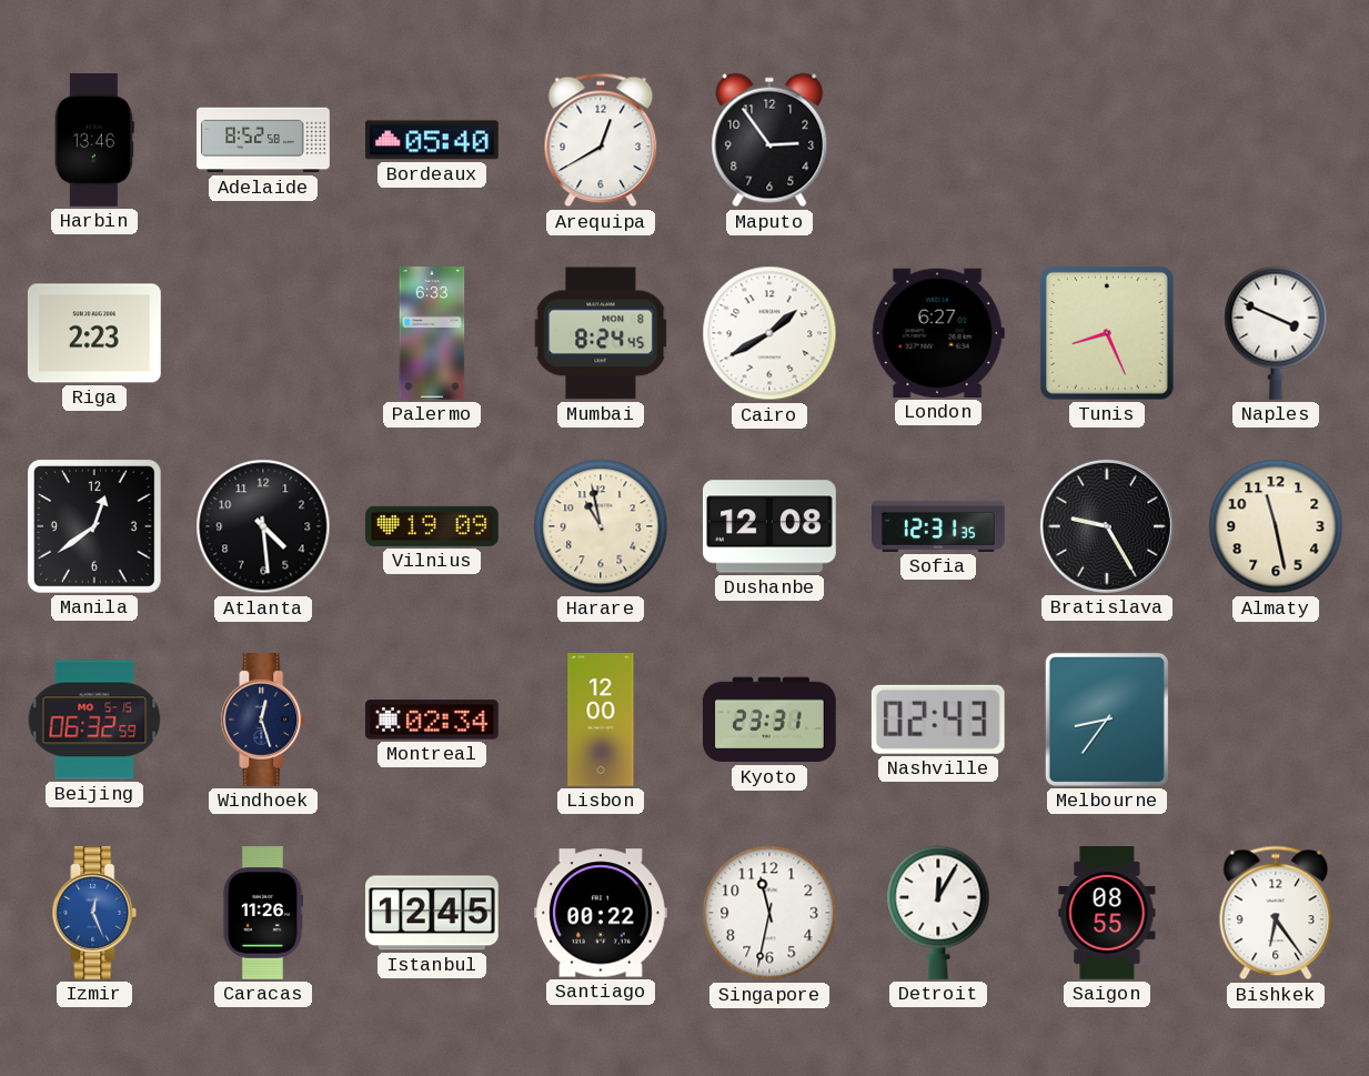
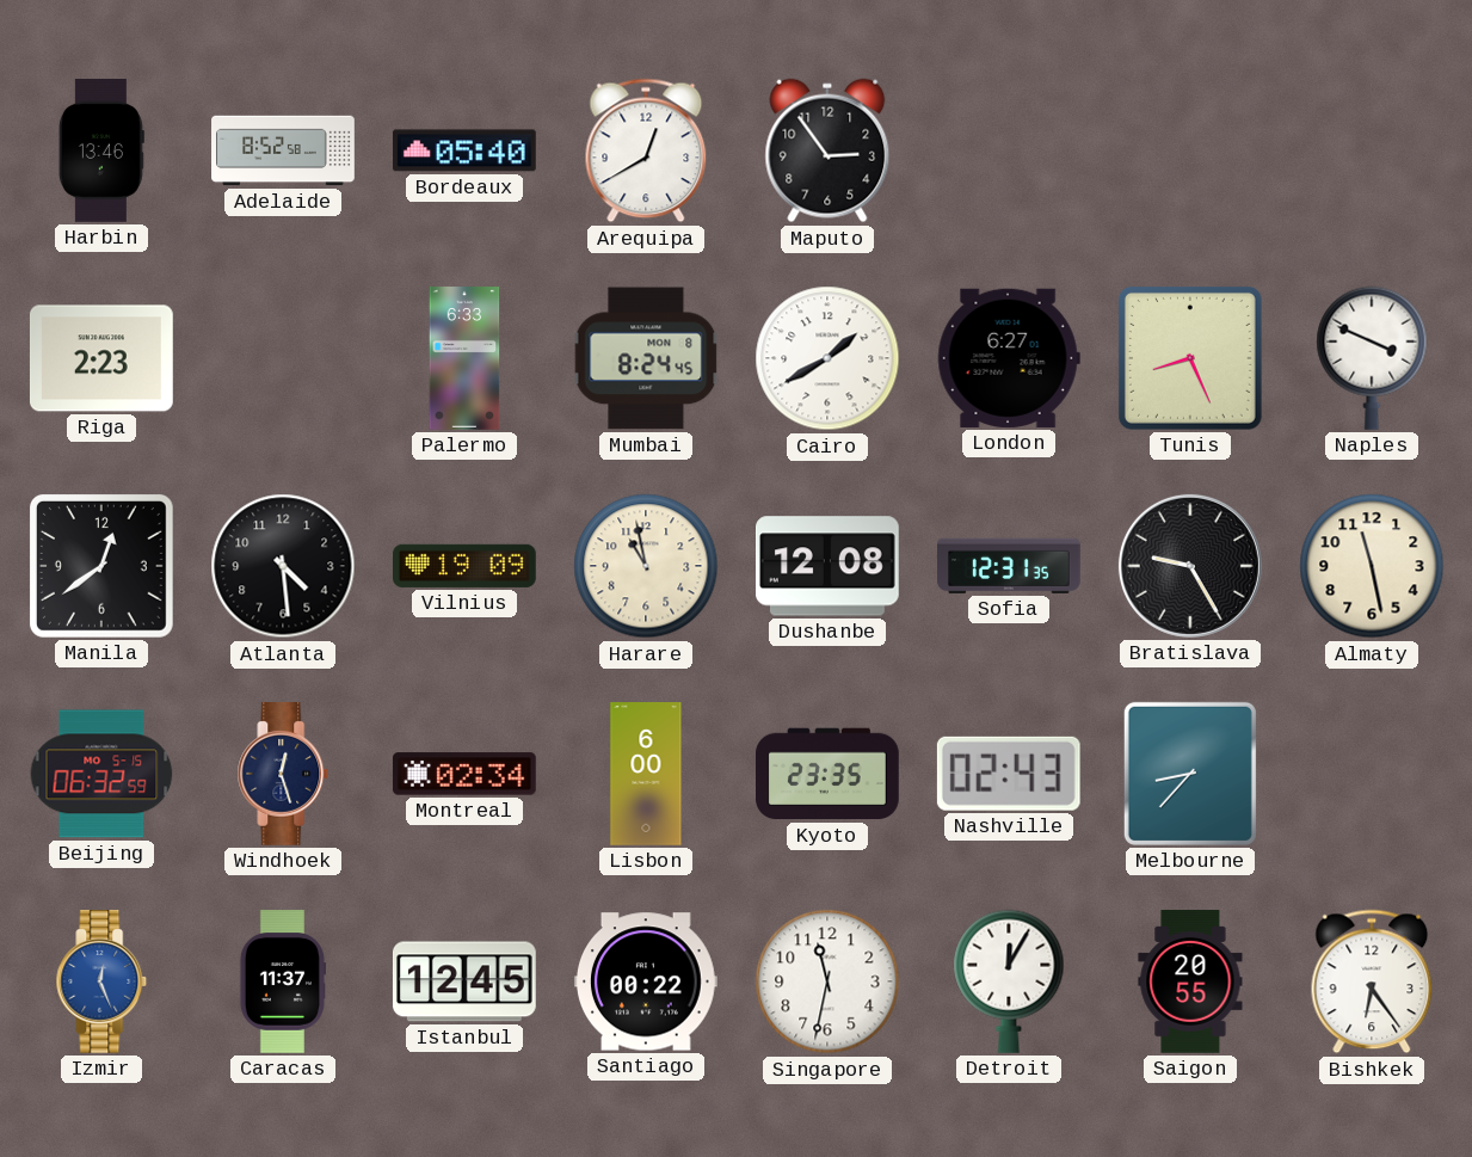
Lisbon: 12:00 -> 6:00 (646, 774)
Kyoto: 23:31 -> 23:35 (829, 774)
Melbourne: 8:36 -> 8:37 (1190, 774)
Caracas: 11:26 -> 11:37 (282, 981)
Saigon: 08:55 -> 20:55 (1190, 983)
